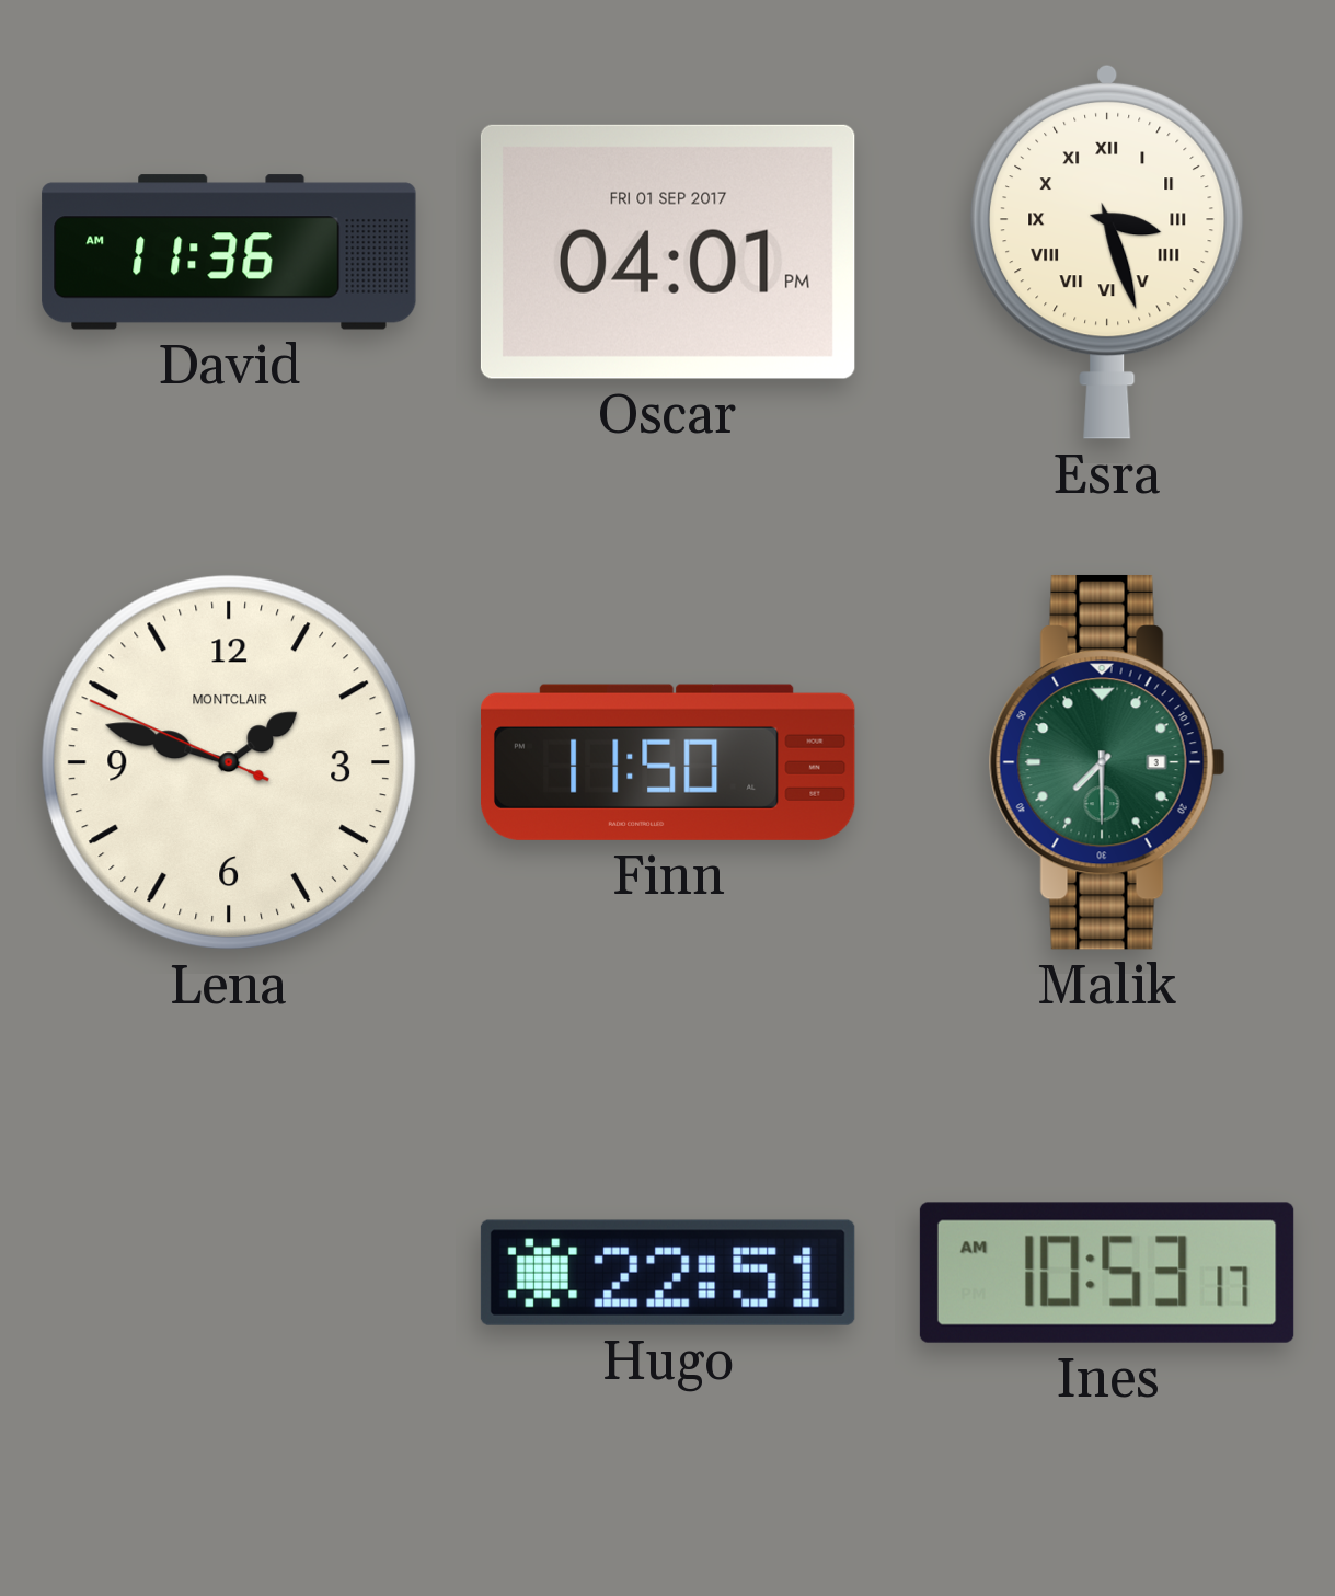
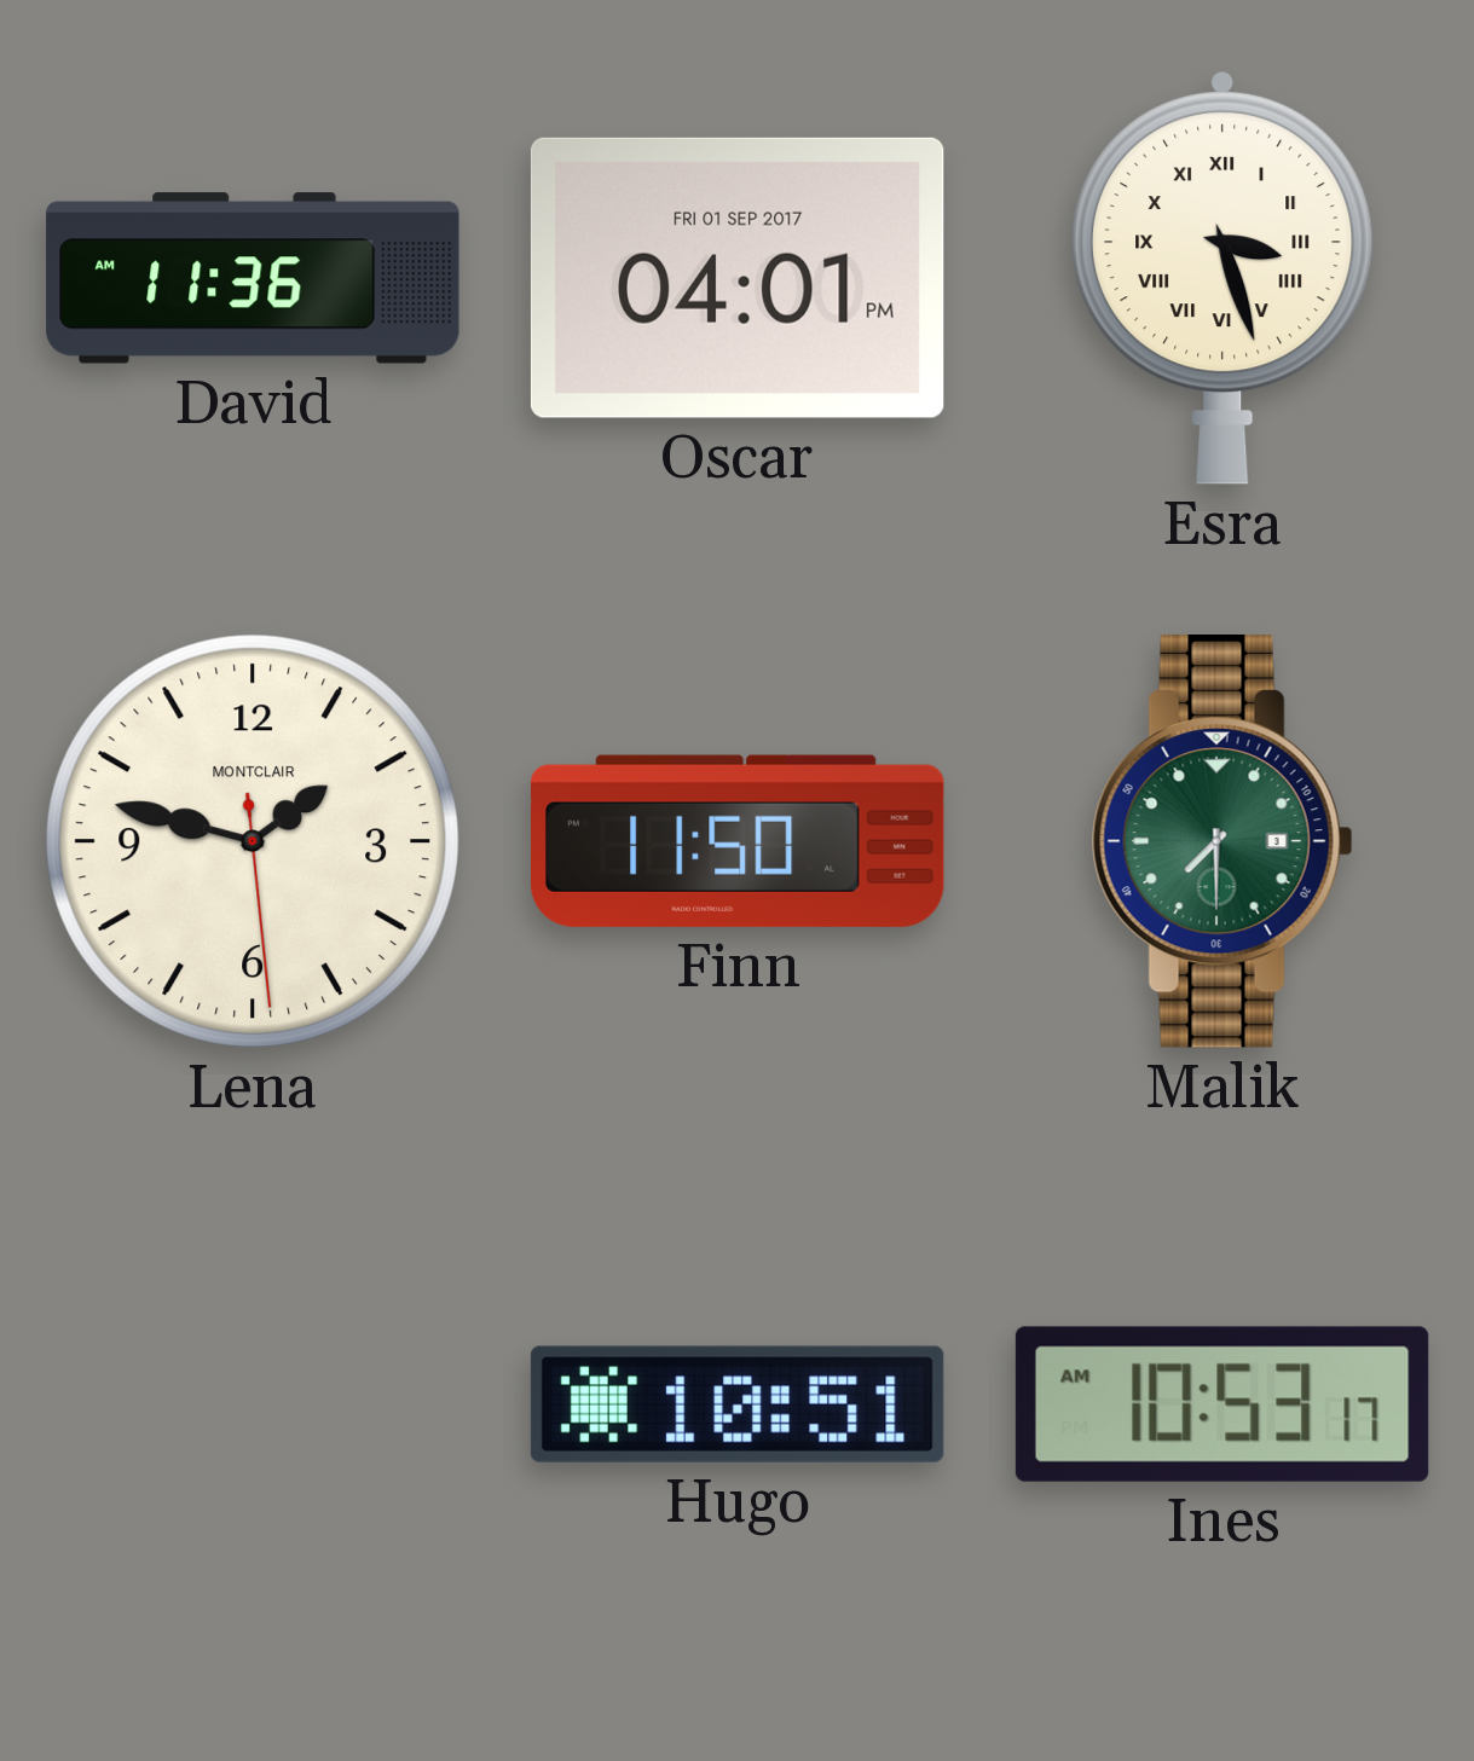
Lena: 1:47:49 -> 1:47:29 (253, 841)
Hugo: 22:51 -> 10:51 (738, 1404)
